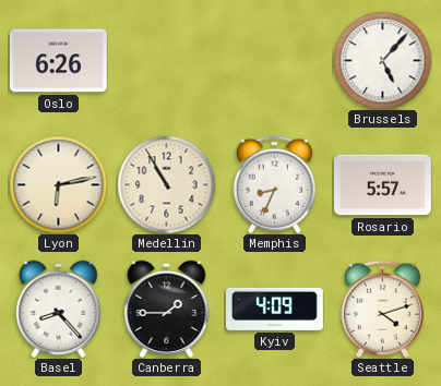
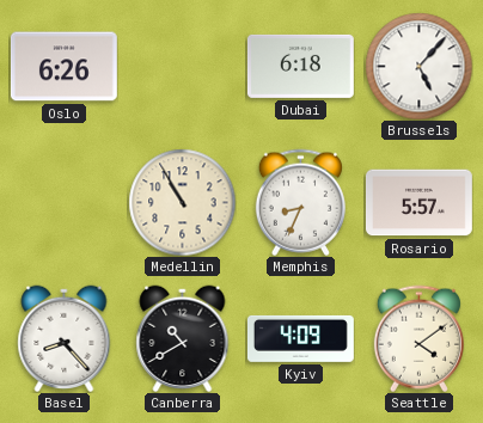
Dubai: none -> 6:18 (300, 66)
Lyon: 6:13 -> none (58, 184)
Canberra: 1:45 -> 10:40 (183, 338)
Seattle: 4:12 -> 4:09 (418, 338)
